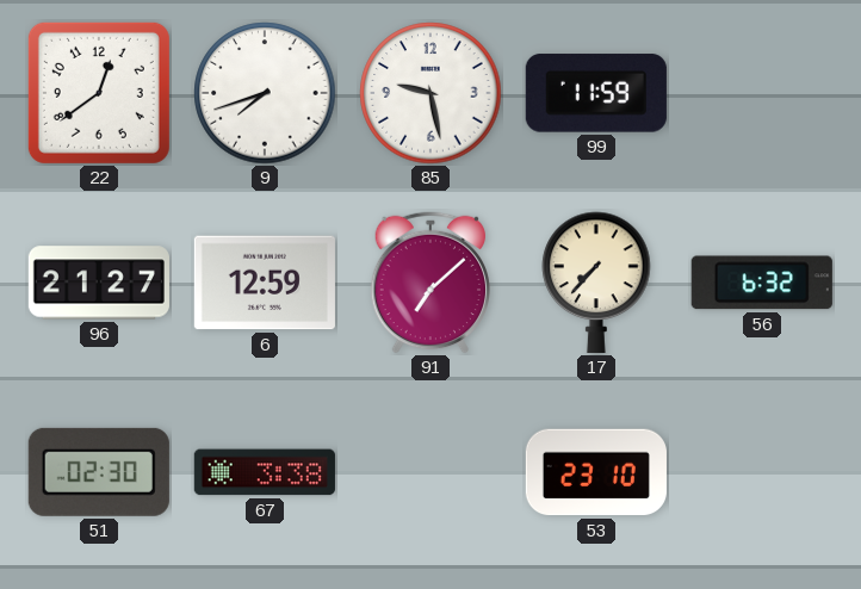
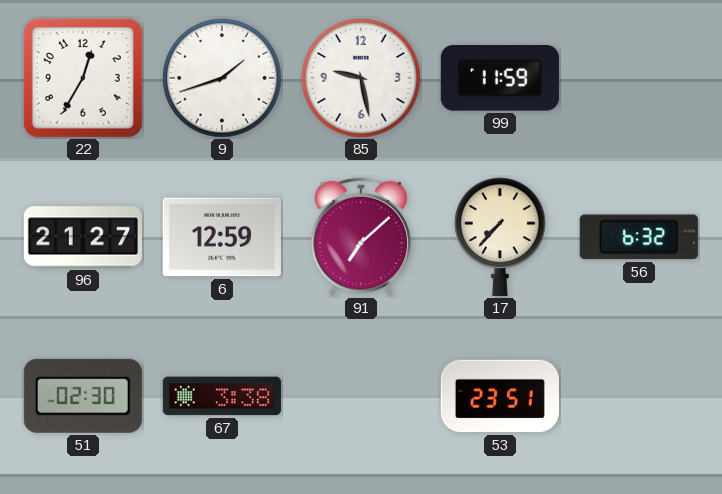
22: 12:39 -> 12:35 (83, 78)
9: 7:42 -> 1:42 (222, 78)
53: 23:10 -> 23:51 (500, 396)
